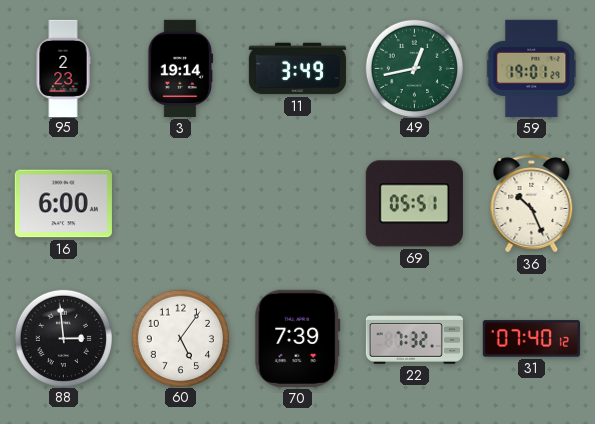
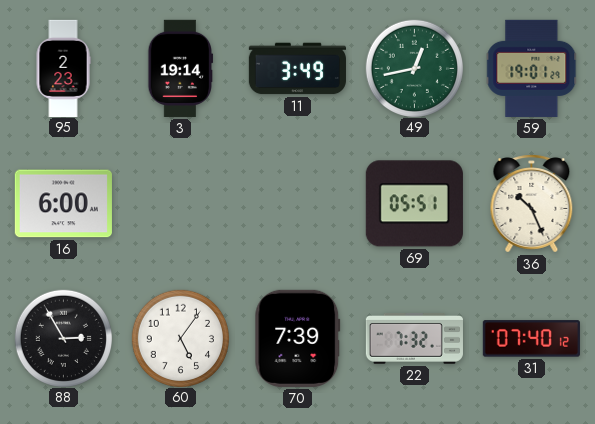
88: 2:59 -> 2:55 (63, 338)
